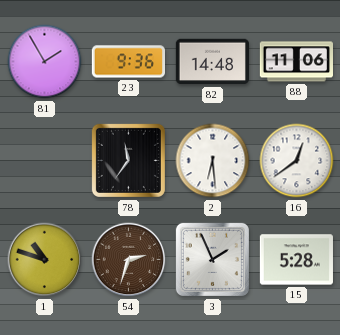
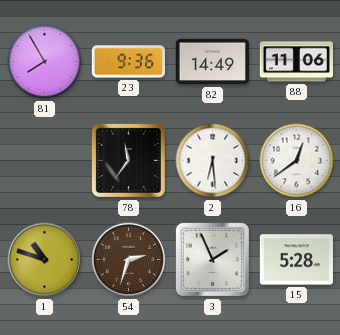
81: 1:55 -> 7:55 (45, 62)
82: 14:48 -> 14:49 (212, 62)
